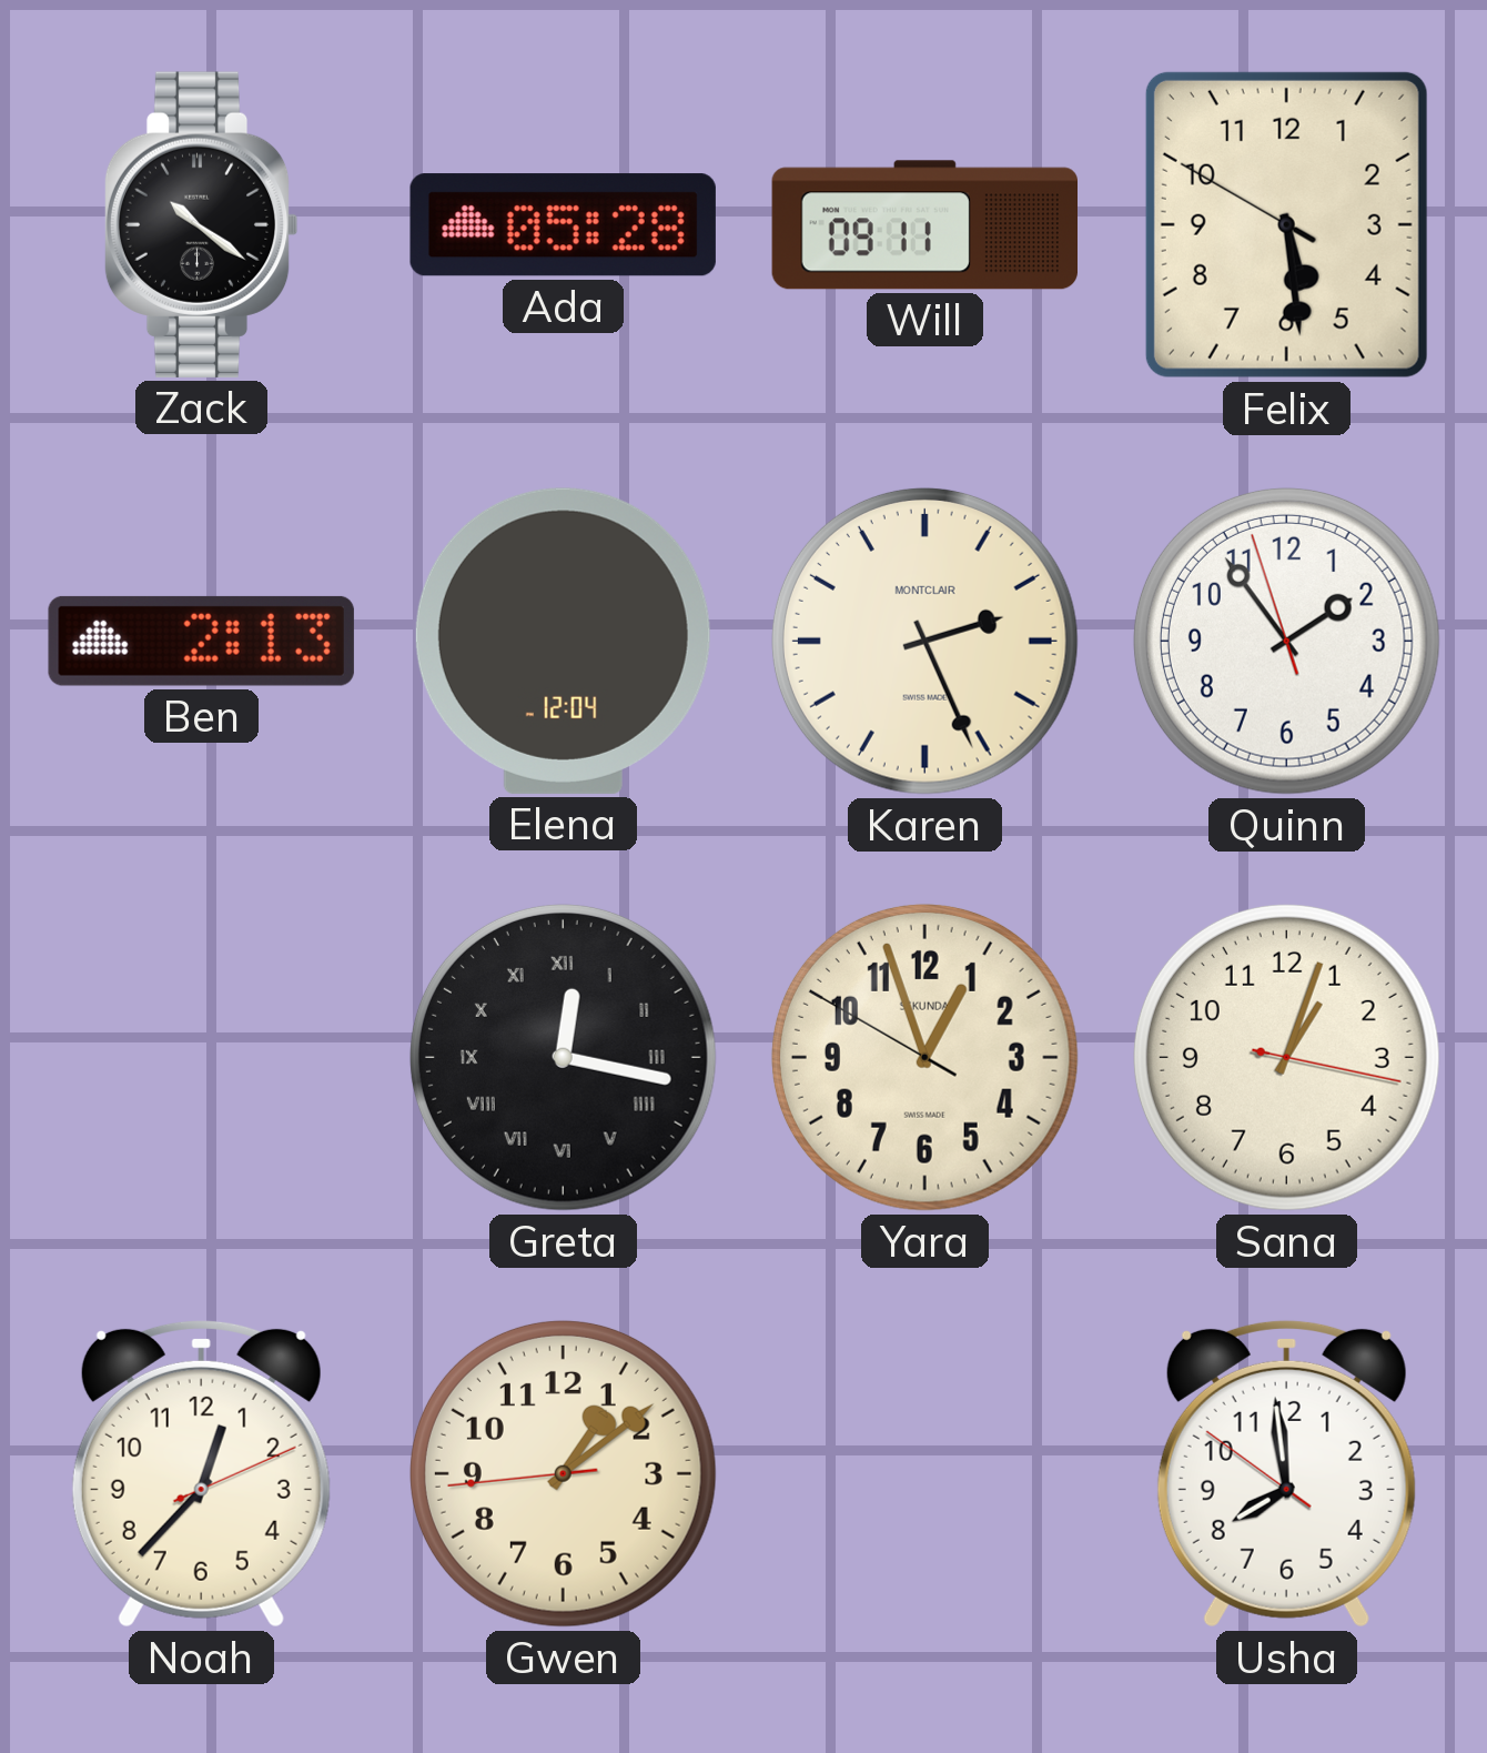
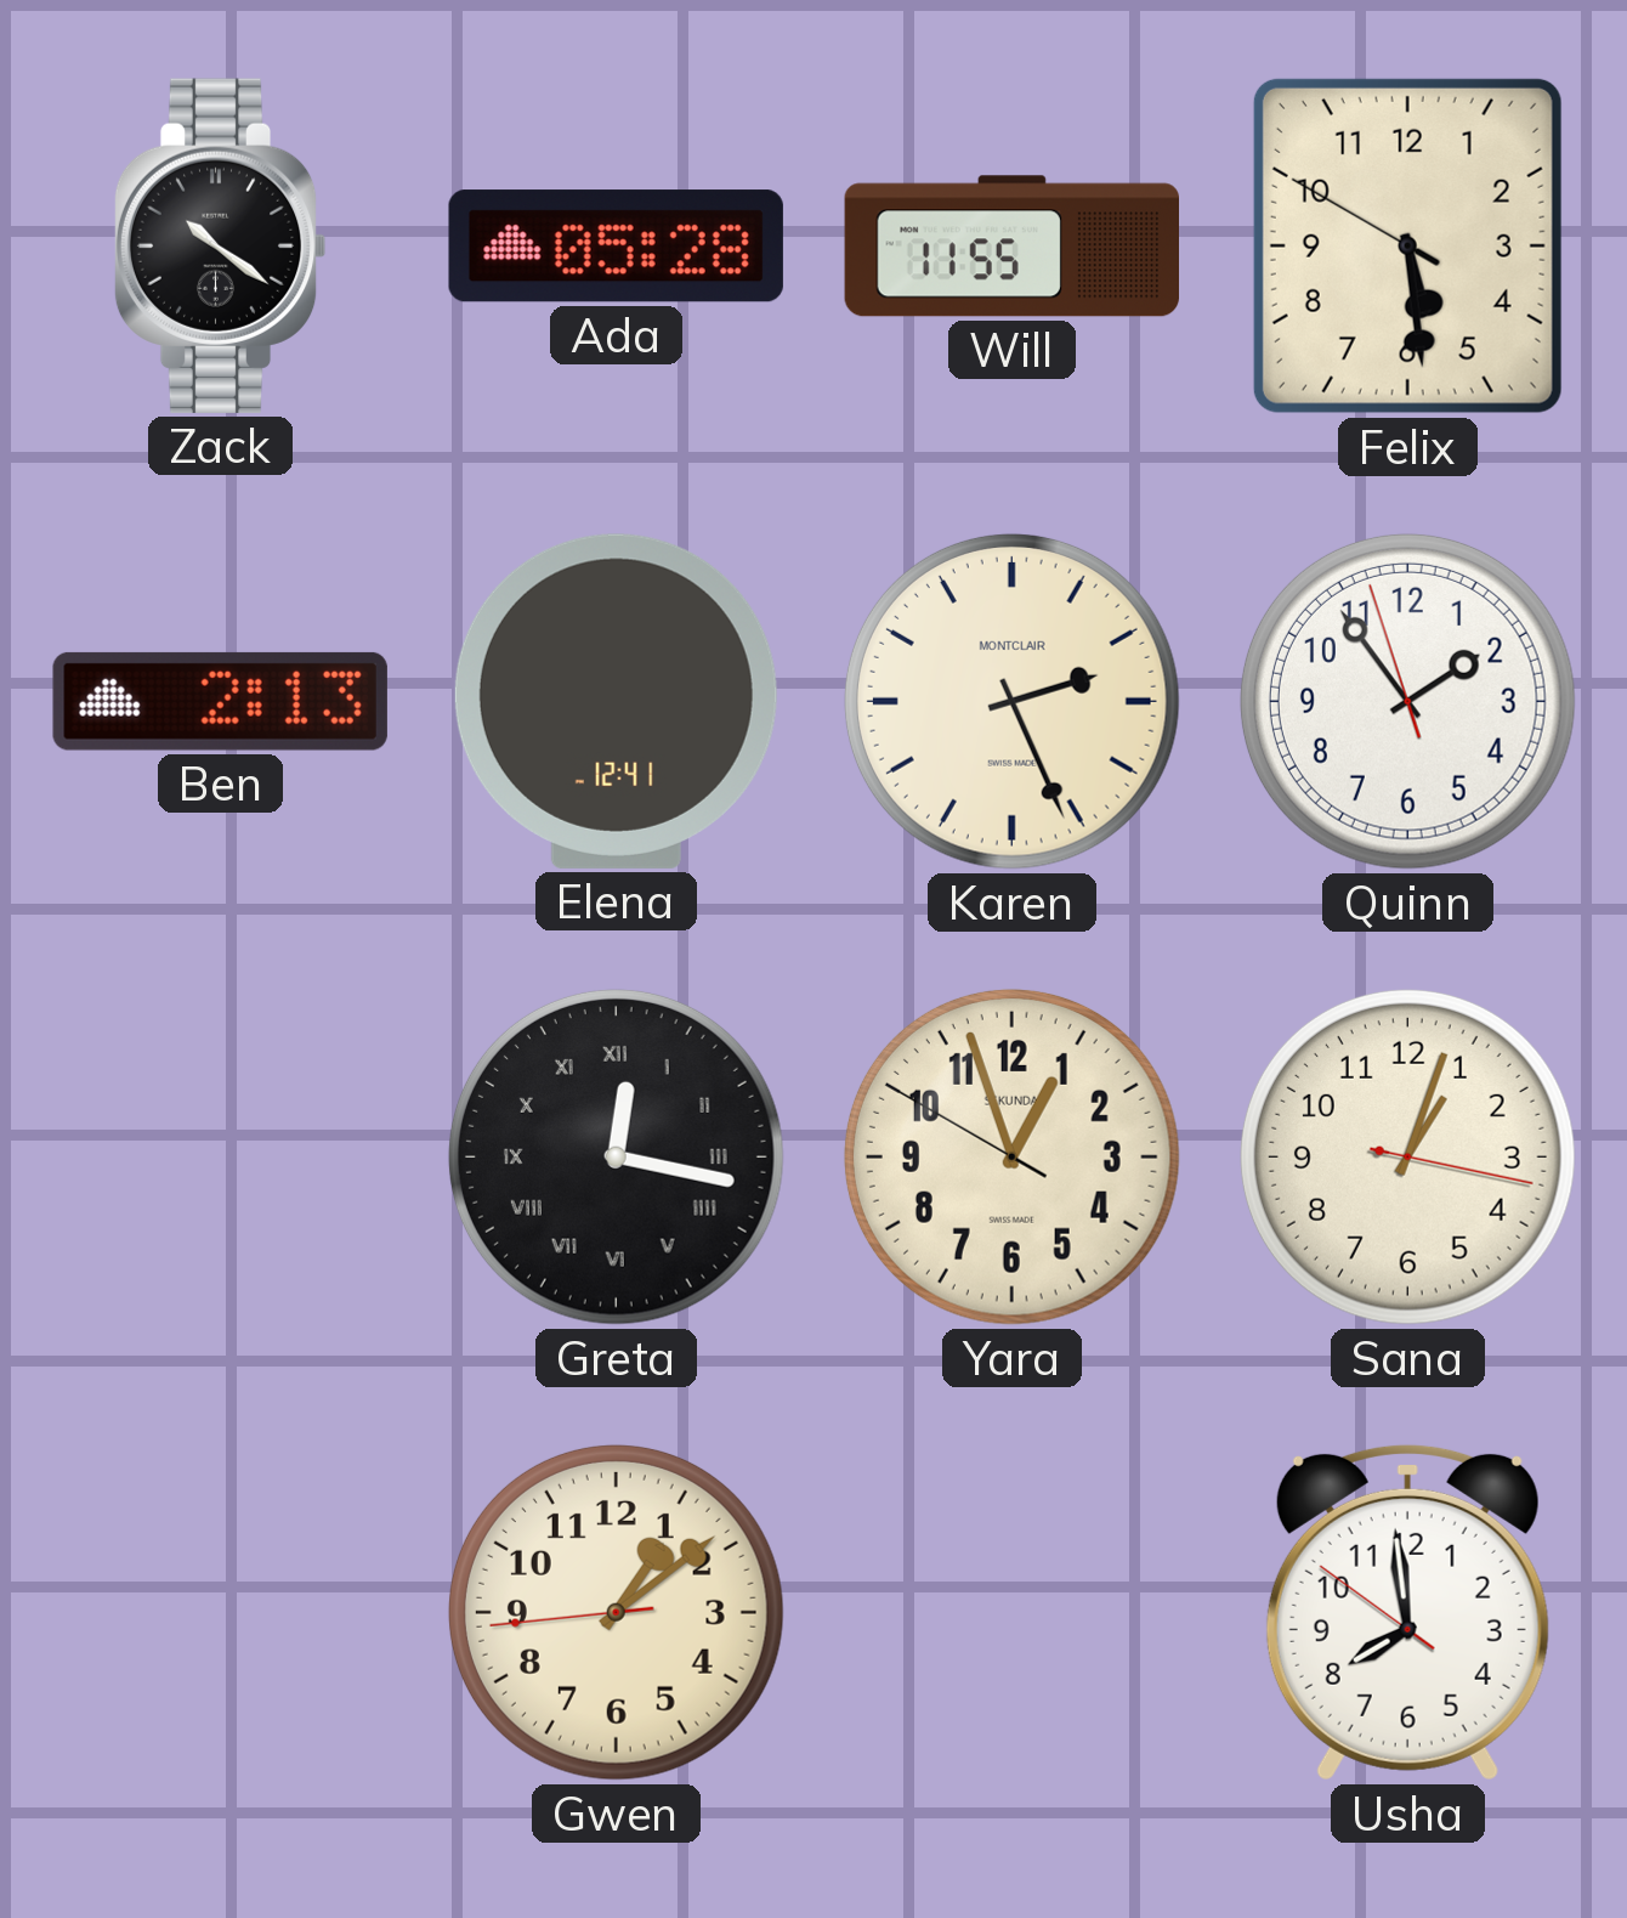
Will: 09:11 -> 11:55 (1011, 247)
Elena: 12:04 -> 12:41 (616, 701)
Noah: 12:37 -> none (201, 1473)
